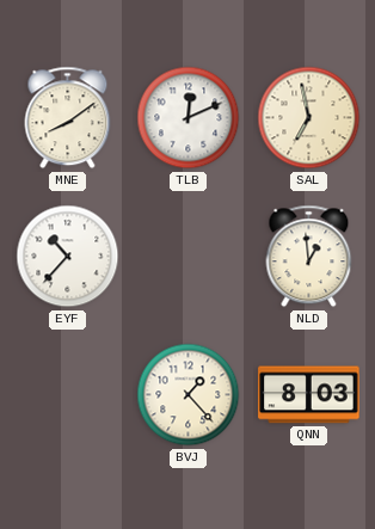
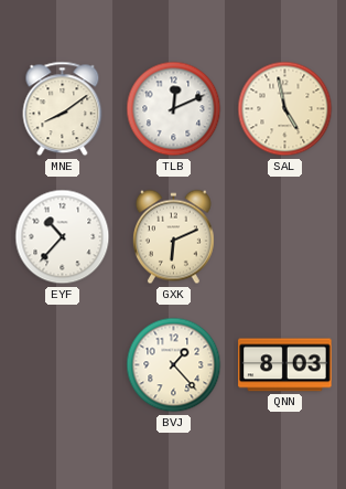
SAL: 6:58 -> 4:58 (285, 109)
GXK: none -> 6:11 (173, 237)
NLD: 12:59 -> none (309, 257)
